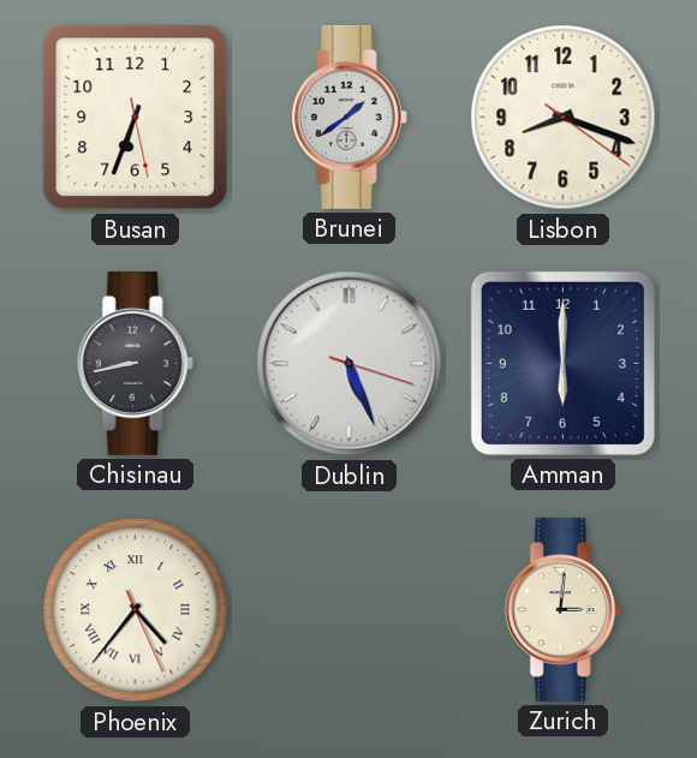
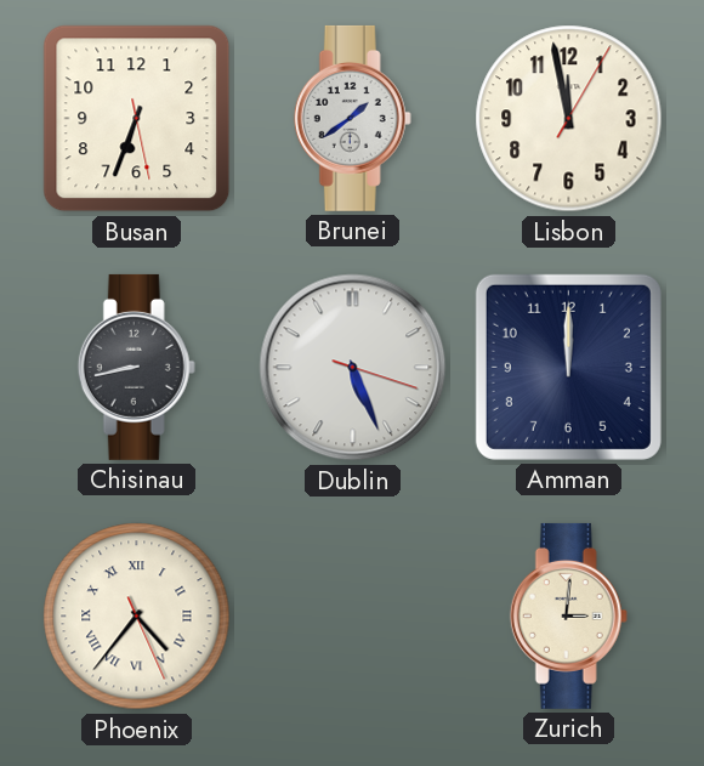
Lisbon: 8:18 -> 11:58 (569, 119)
Amman: 6:00 -> 12:00 (568, 367)
